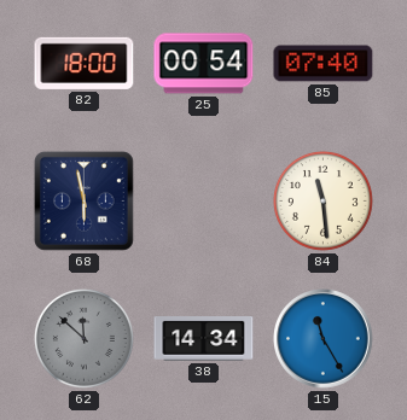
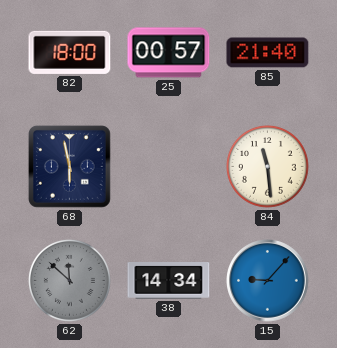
25: 00:54 -> 00:57 (169, 53)
85: 07:40 -> 21:40 (268, 53)
15: 11:25 -> 9:07 (268, 281)
